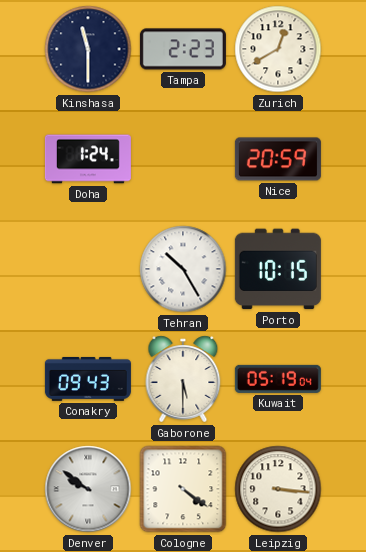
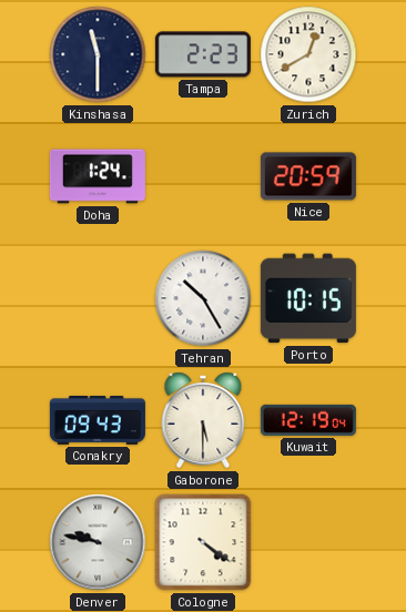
Kuwait: 05:19 -> 12:19 (308, 420)
Denver: 9:51 -> 9:47 (98, 542)
Leipzig: 3:16 -> none (278, 489)
